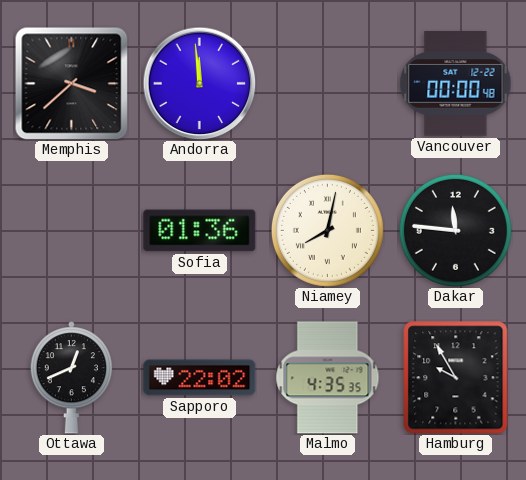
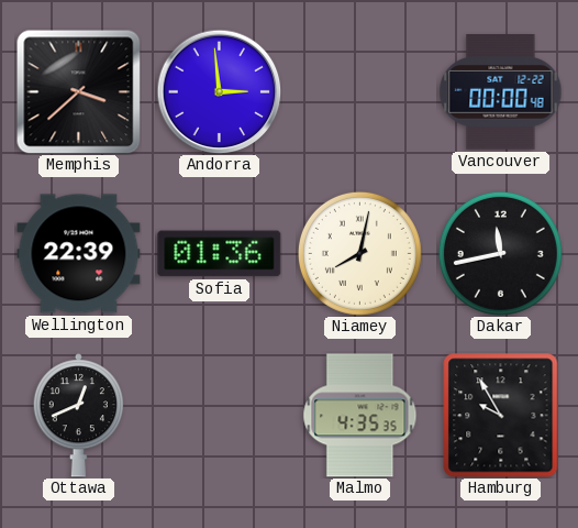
Andorra: 11:59 -> 2:59 (219, 91)
Wellington: none -> 22:39 (79, 254)
Dakar: 11:46 -> 11:43 (500, 253)
Sapporo: 22:02 -> none (200, 378)
